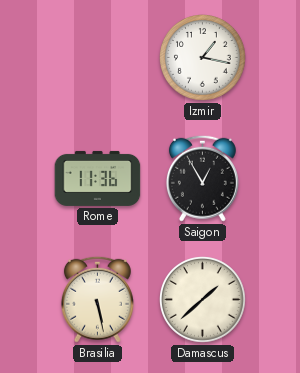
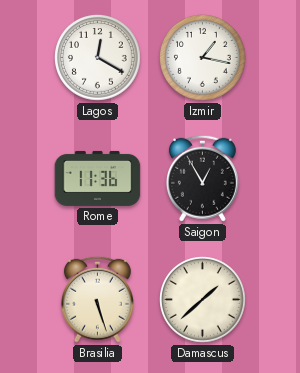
Lagos: none -> 12:20 (98, 58)
Brasilia: 5:28 -> 5:27 (97, 299)
